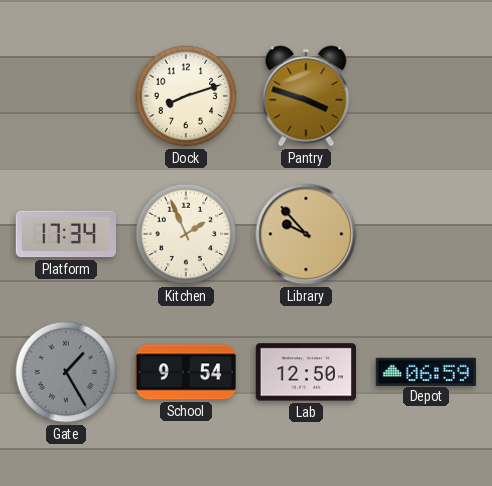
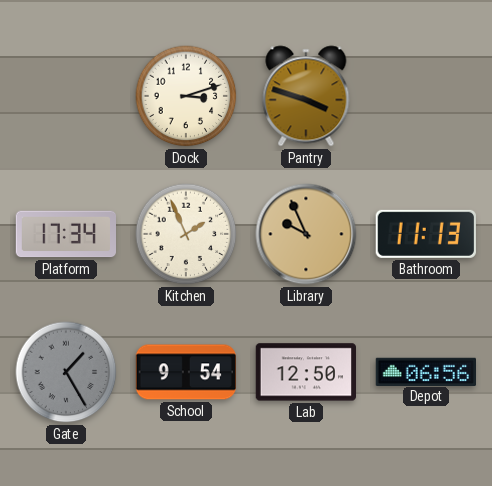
Dock: 8:12 -> 3:12 (186, 96)
Library: 9:53 -> 9:56 (306, 234)
Bathroom: none -> 11:13 (426, 234)
Depot: 06:59 -> 06:56 (425, 371)
